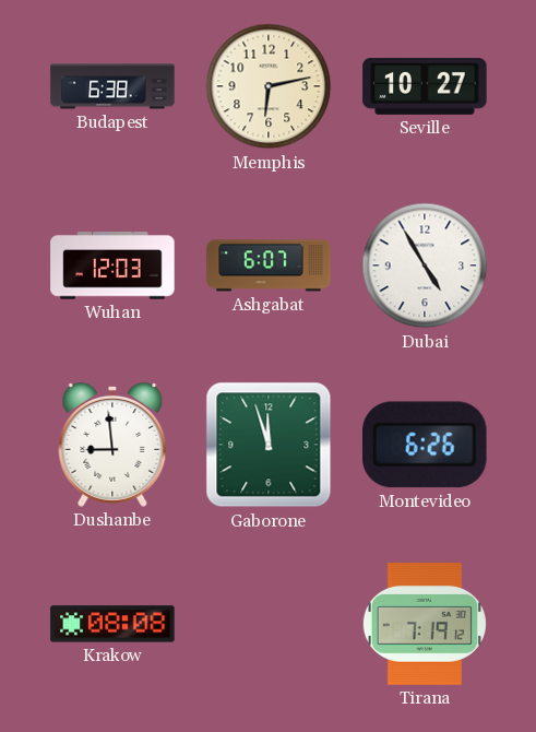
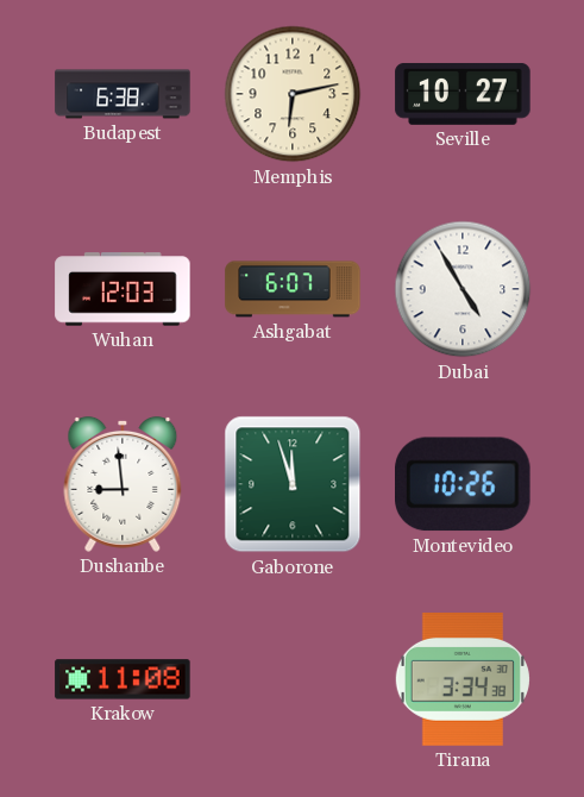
Montevideo: 6:26 -> 10:26 (464, 484)
Krakow: 08:08 -> 11:08 (123, 679)
Tirana: 7:19 -> 3:34 (463, 680)
